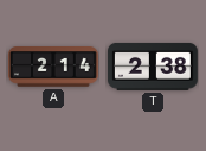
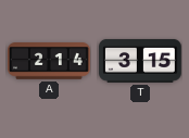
T: 2:38 -> 3:15 (141, 61)
